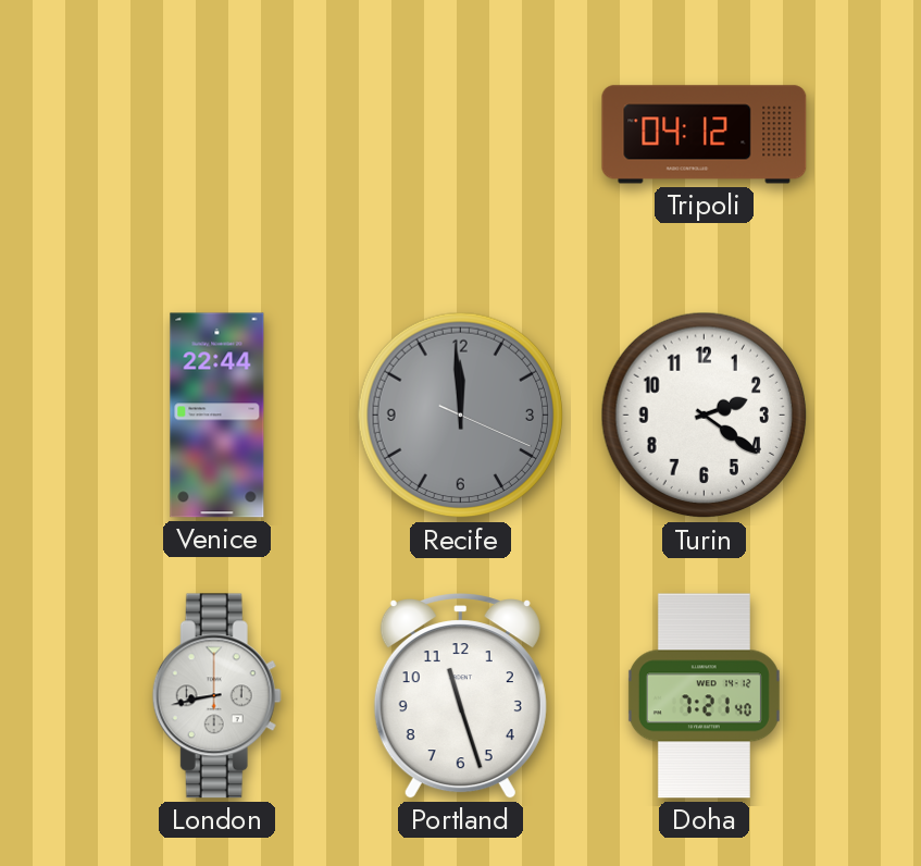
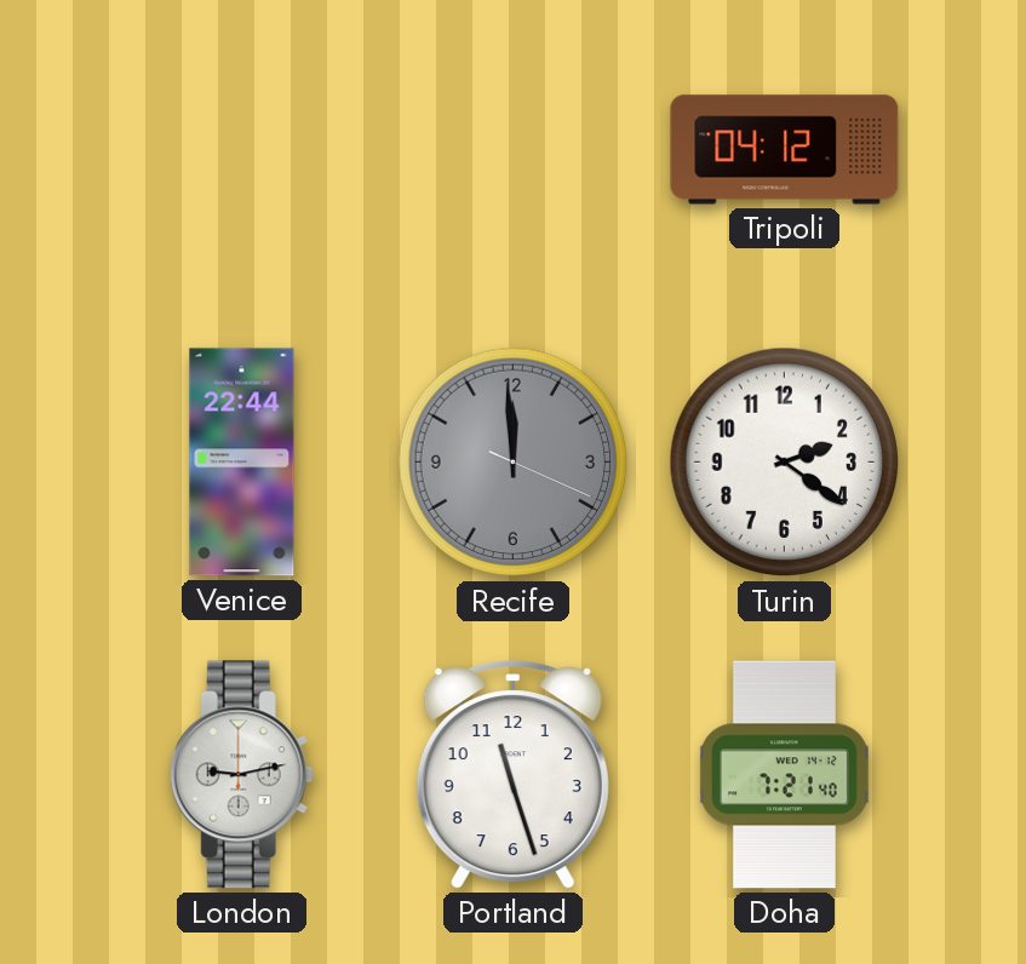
London: 8:43 -> 9:13 (241, 775)
